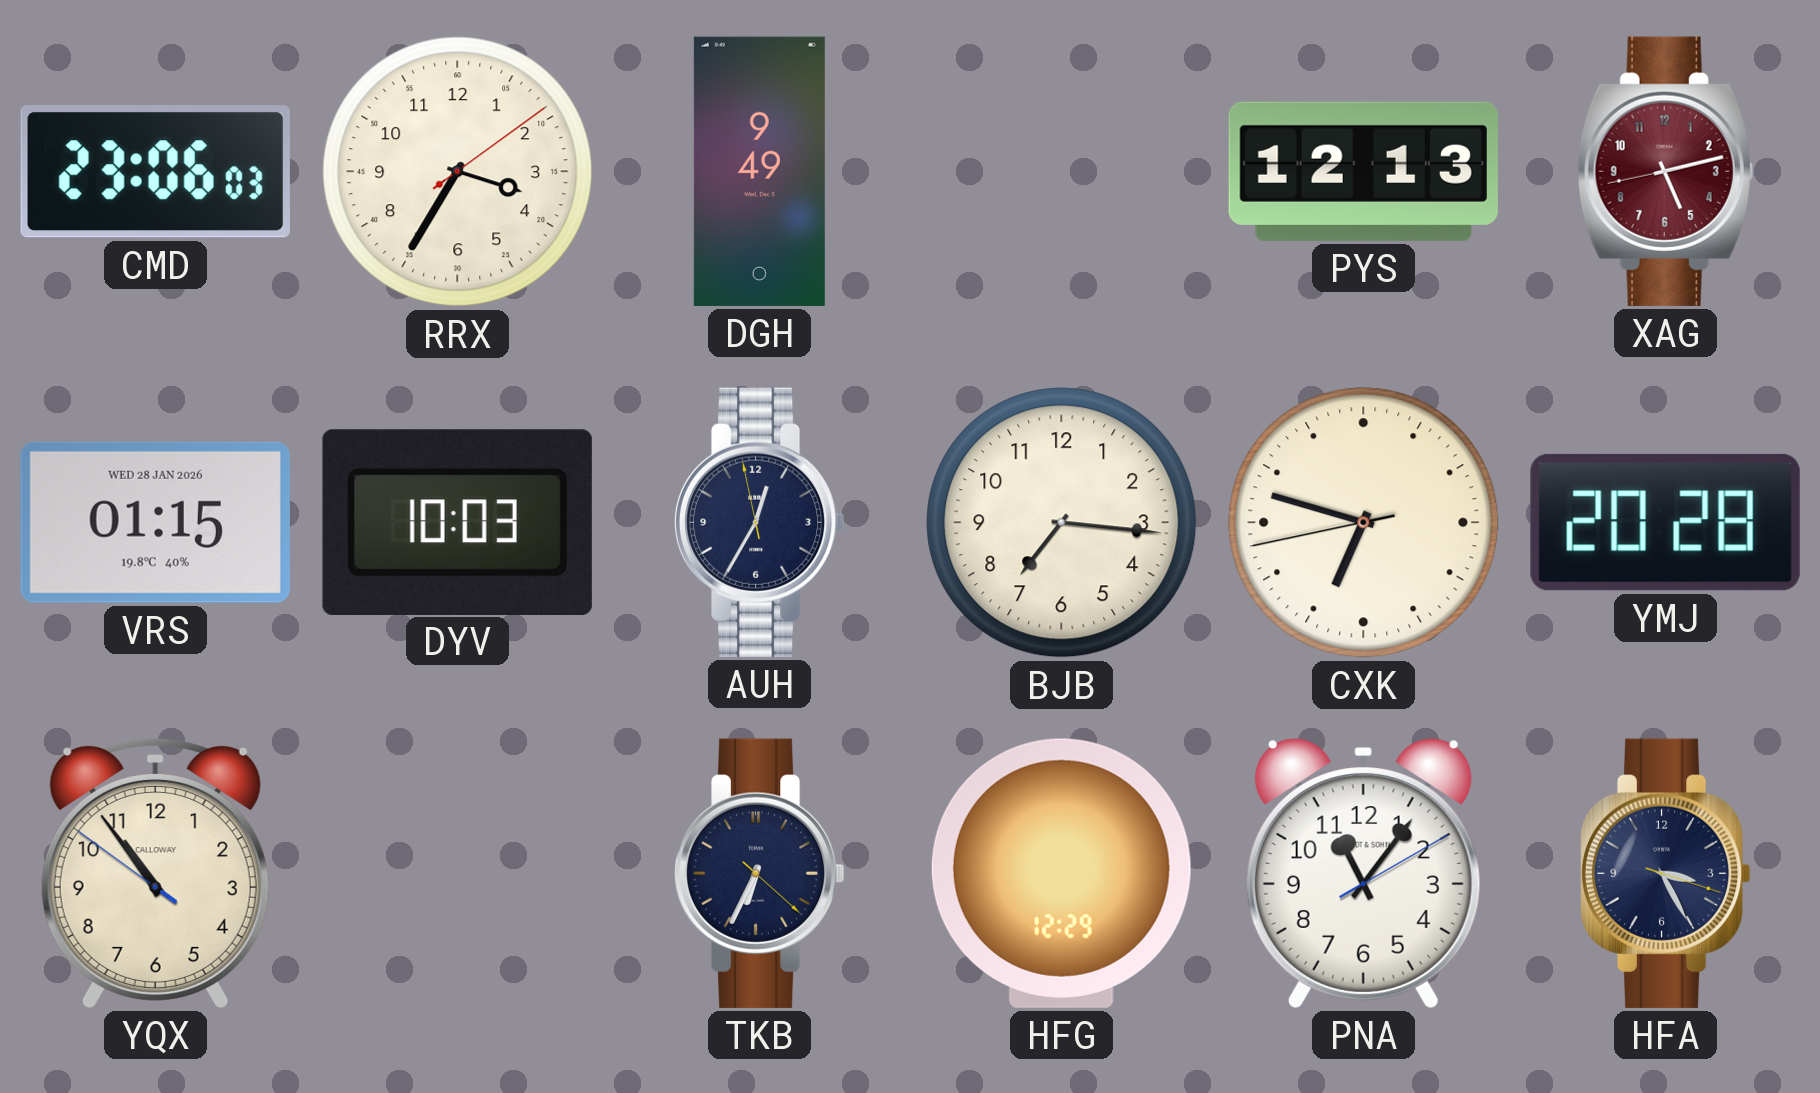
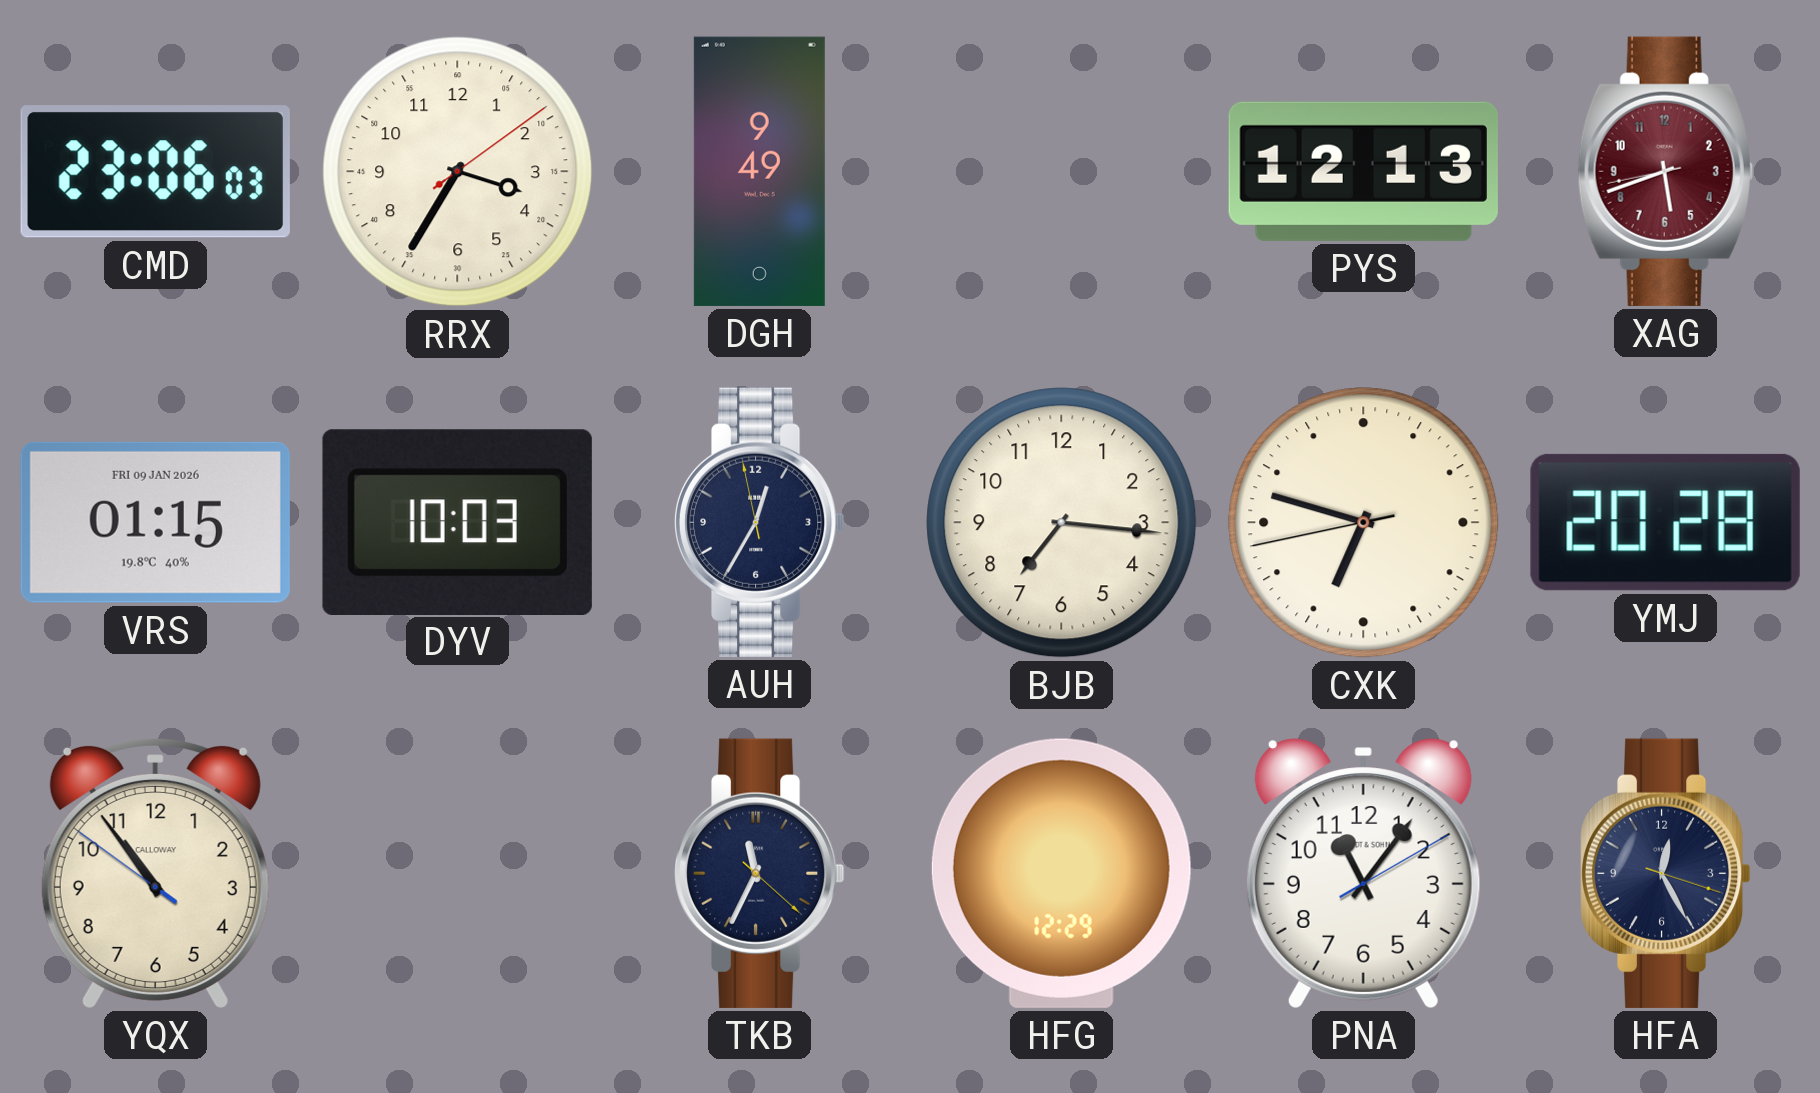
XAG: 5:12 -> 5:41 (1665, 171)
VRS date: WED 28 JAN 2026 -> FRI 09 JAN 2026 (155, 522)
TKB: 6:34 -> 11:34 (759, 873)
HFA: 3:25 -> 12:25 (1665, 873)
